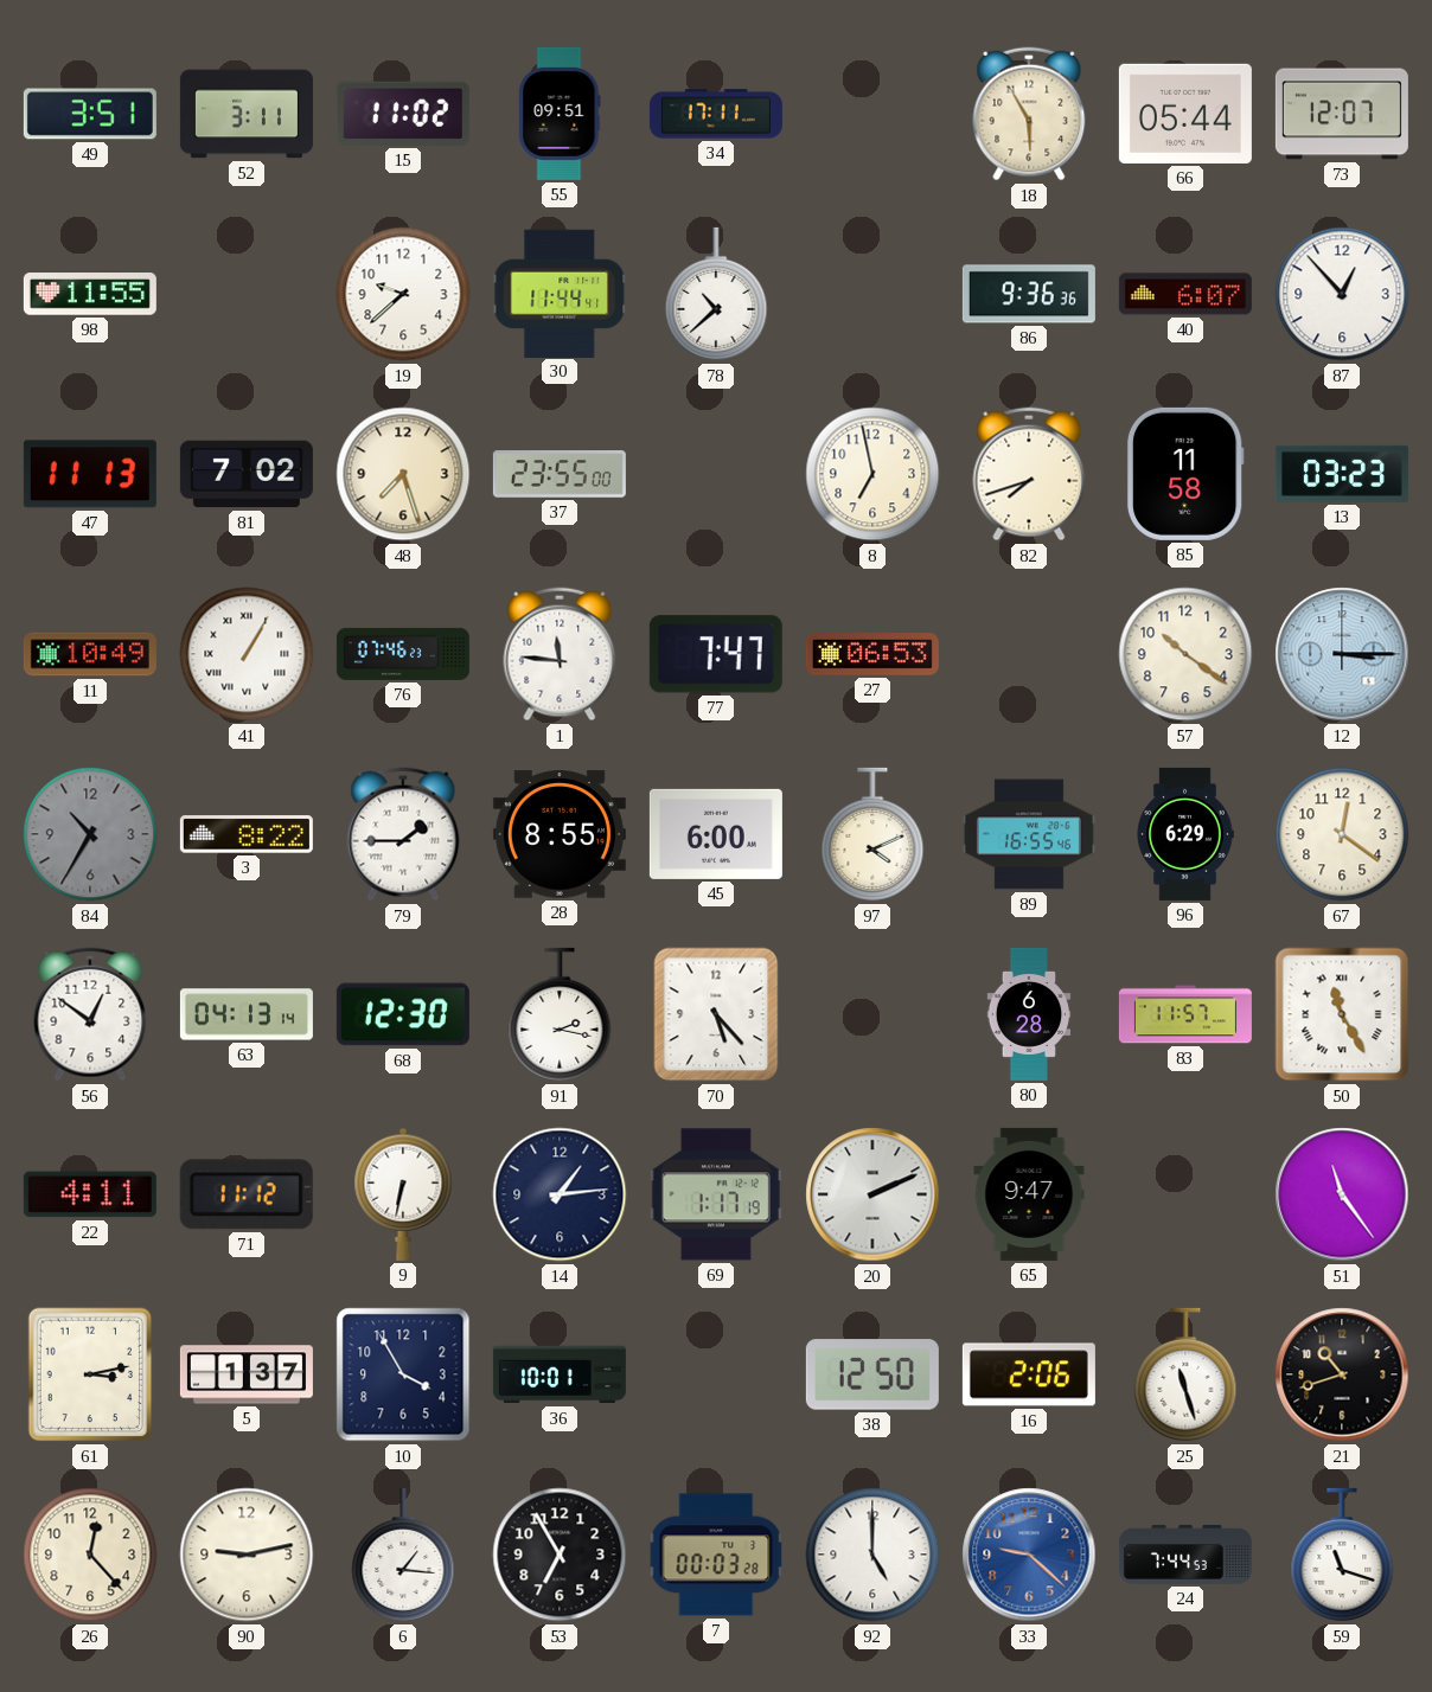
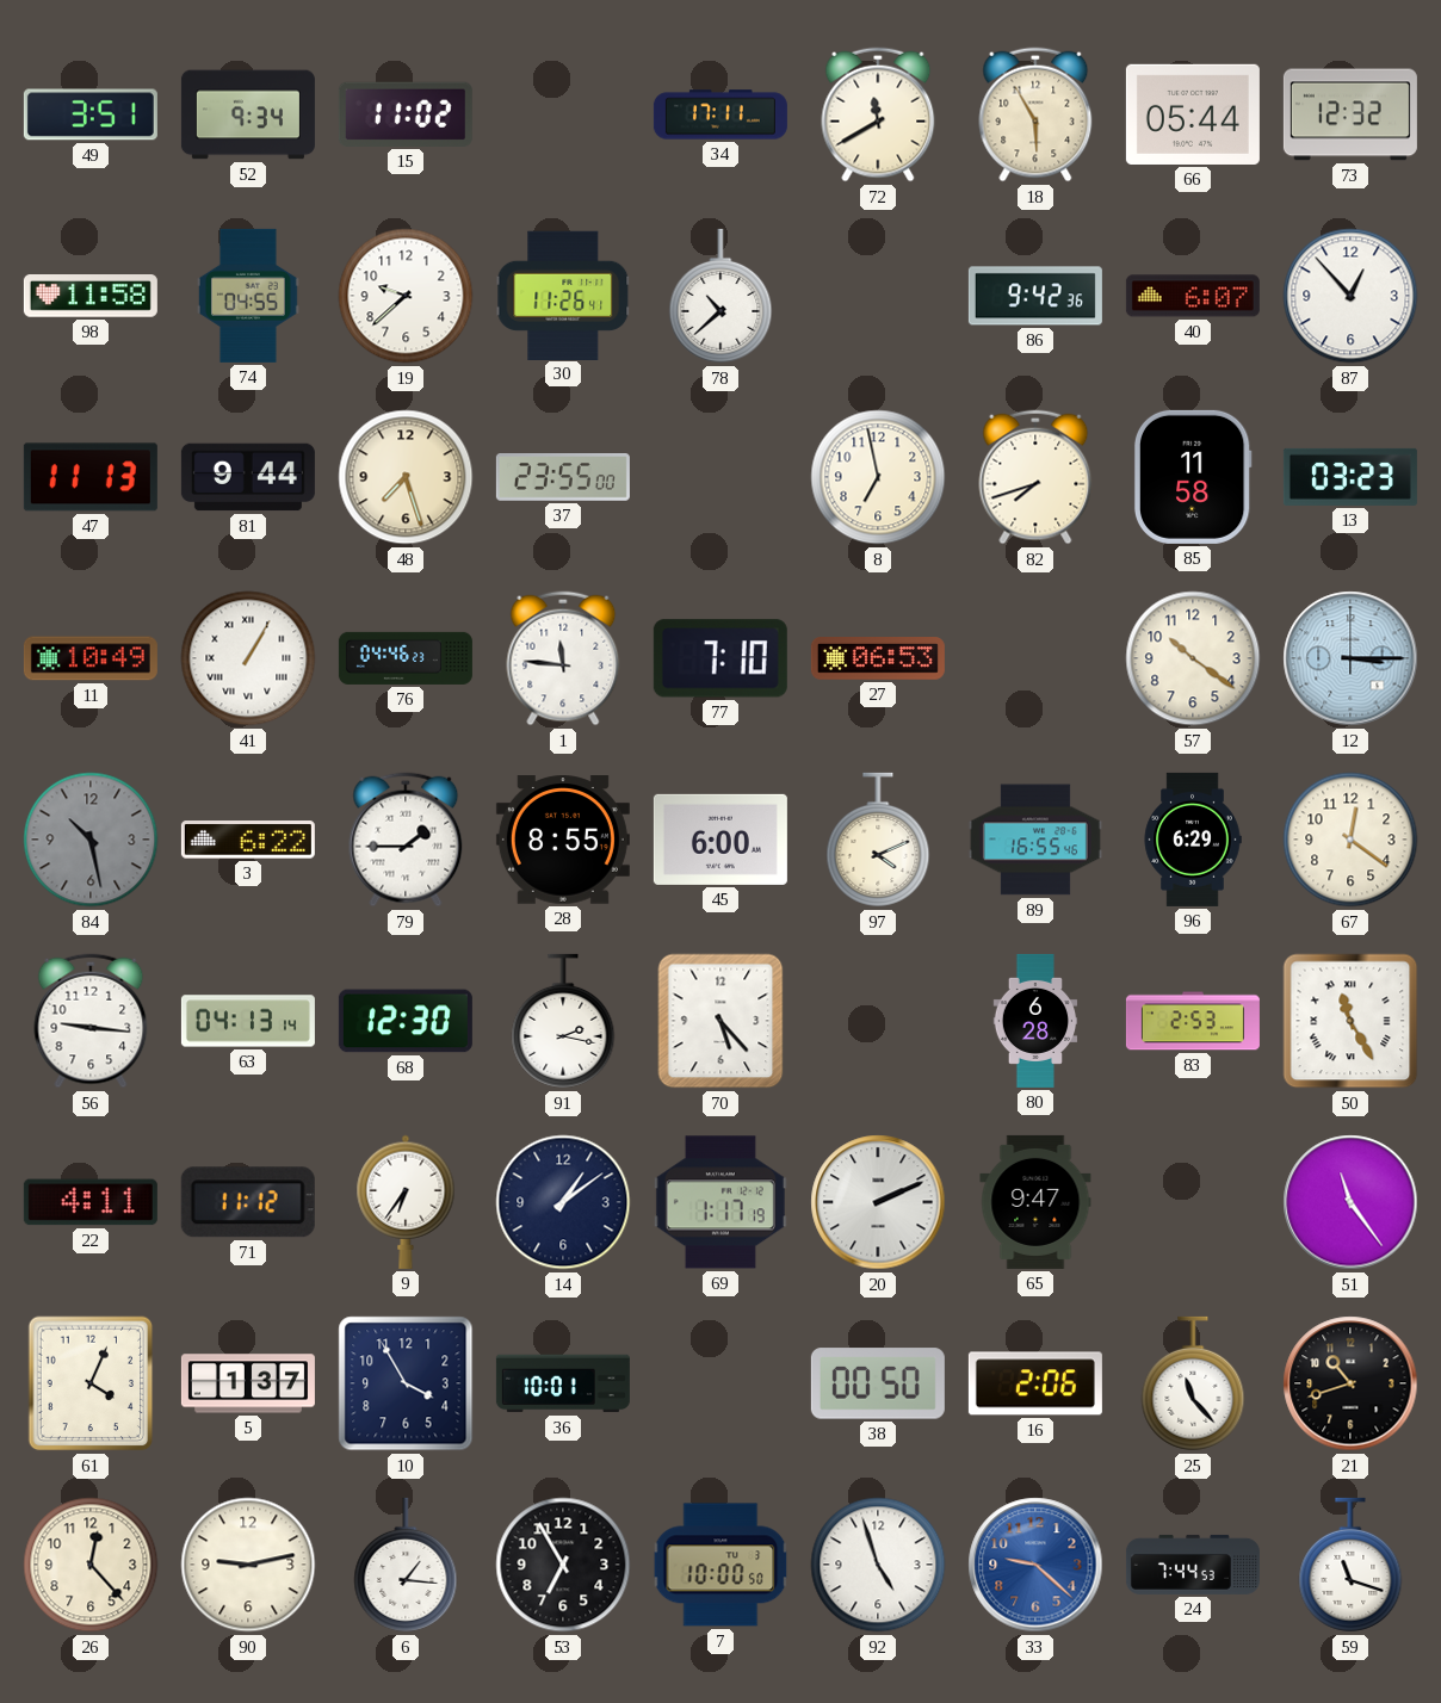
52: 3:11 -> 9:34 (248, 114)
55: 09:51 -> none (560, 114)
72: none -> 11:40 (878, 114)
73: 12:07 -> 12:32 (1350, 114)
98: 11:55 -> 11:58 (91, 297)
74: none -> 04:55 (248, 296)
30: 11:44 -> 11:26 (563, 295)
86: 9:36 -> 9:42 (1035, 296)
81: 7:02 -> 9:44 (248, 477)
76: 07:46 -> 04:46 (406, 658)
77: 7:47 -> 7:10 (720, 658)
84: 10:35 -> 10:28 (91, 840)
3: 8:22 -> 6:22 (248, 840)
56: 12:51 -> 9:16 (91, 1021)
83: 11:57 -> 2:53 (1193, 1021)
9: 6:32 -> 6:36 (406, 1202)
14: 1:14 -> 1:09 (563, 1202)
61: 3:13 -> 4:04 (91, 1383)
38: 12:50 -> 00:50 (878, 1383)
25: 11:27 -> 11:23 (1193, 1383)
7: 00:03 -> 10:00 (720, 1565)
92: 5:00 -> 4:57 (878, 1565)
